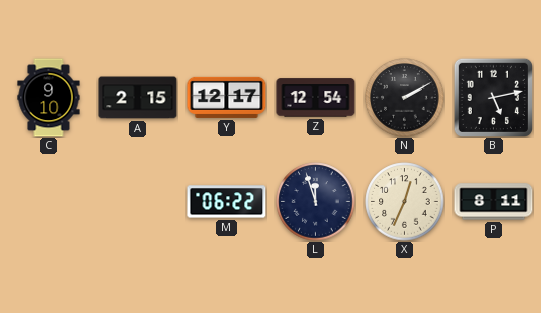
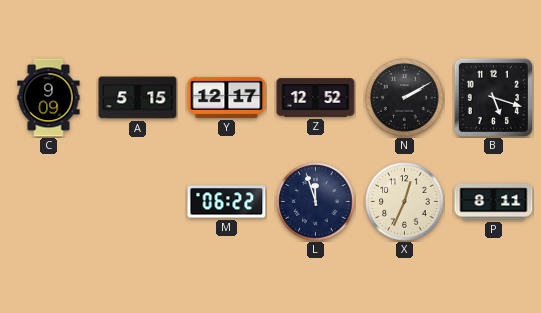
C: 9:10 -> 9:09 (49, 98)
A: 2:15 -> 5:15 (138, 98)
Z: 12:54 -> 12:52 (316, 98)
B: 5:13 -> 5:18 (493, 97)
